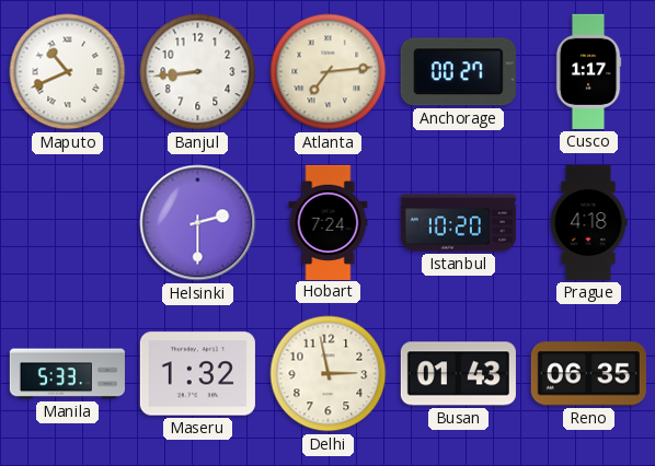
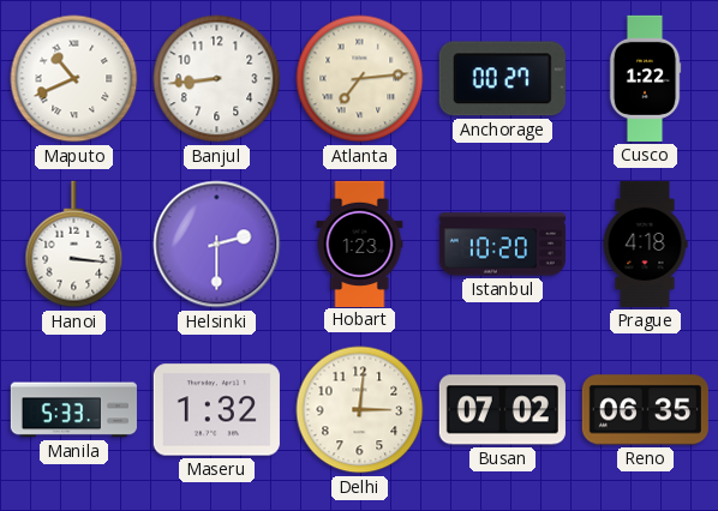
Cusco: 1:17 -> 1:22 (645, 78)
Hanoi: none -> 3:16 (74, 245)
Hobart: 7:24 -> 1:23 (360, 244)
Delhi: 2:58 -> 3:01 (360, 410)
Busan: 01:43 -> 07:02 (502, 410)
